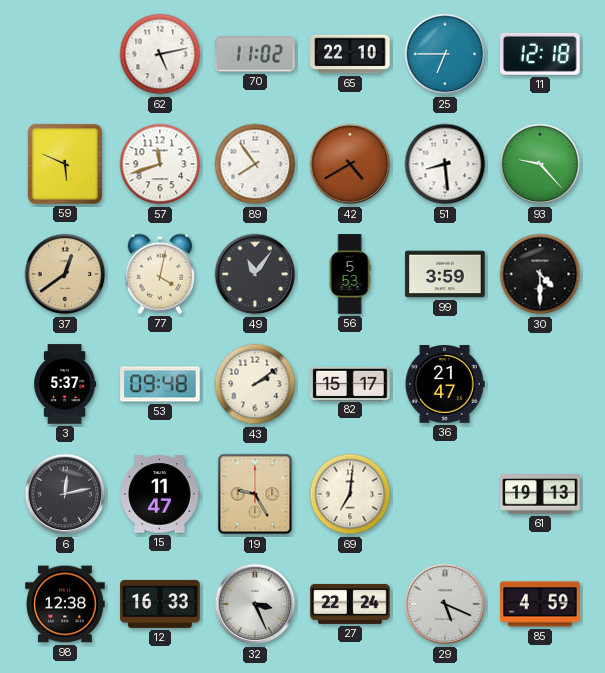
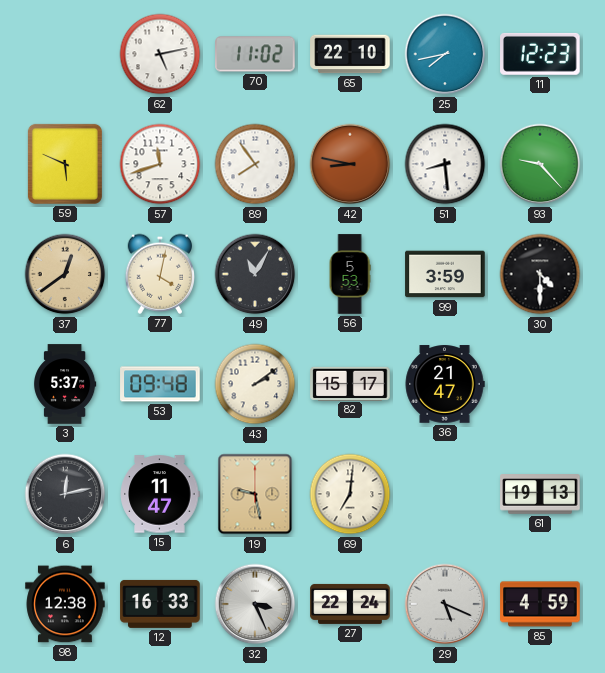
25: 6:45 -> 7:43 (445, 54)
11: 12:18 -> 12:23 (540, 54)
42: 4:40 -> 8:47 (350, 164)
49: 11:06 -> 11:05 (255, 274)
19: 9:25 -> 9:28 (255, 494)
